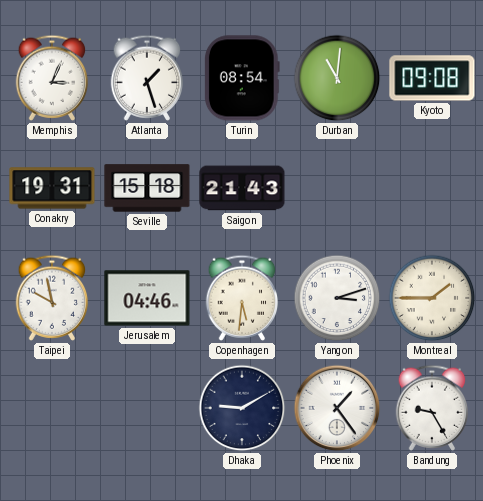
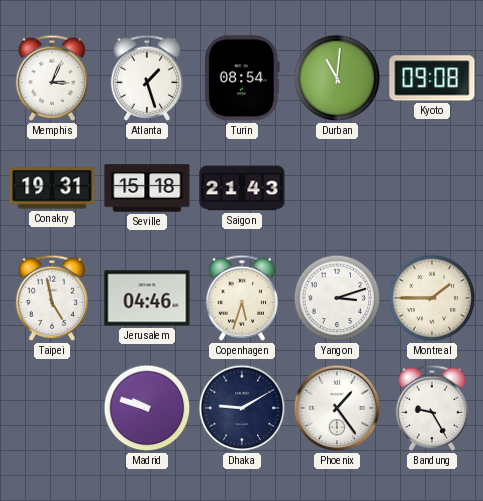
Taipei: 9:58 -> 4:58 (52, 298)
Copenhagen: 5:31 -> 5:33 (242, 298)
Madrid: none -> 9:48 (147, 408)
